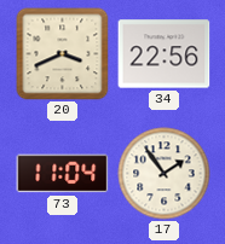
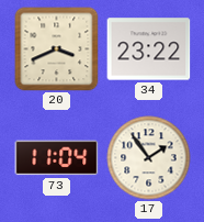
34: 22:56 -> 23:22 (149, 49)
